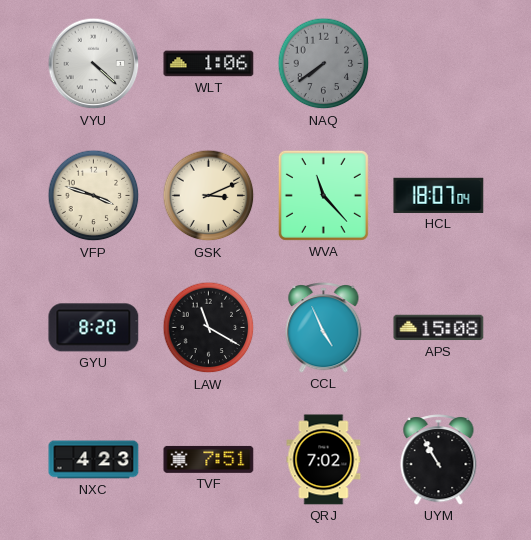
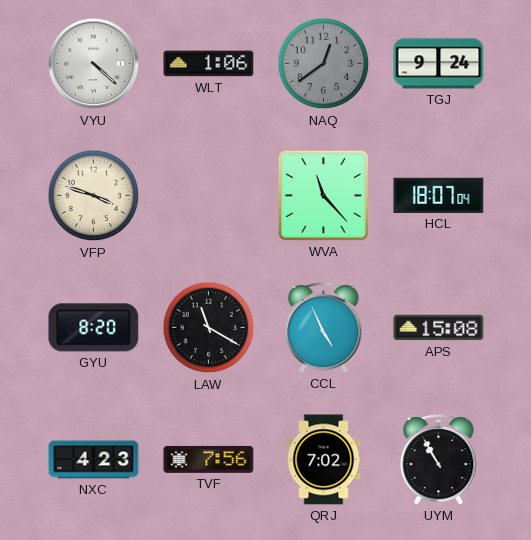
NAQ: 7:39 -> 12:39 (324, 64)
TGJ: none -> 9:24 (439, 64)
GSK: 3:11 -> none (209, 196)
TVF: 7:51 -> 7:56 (209, 459)
